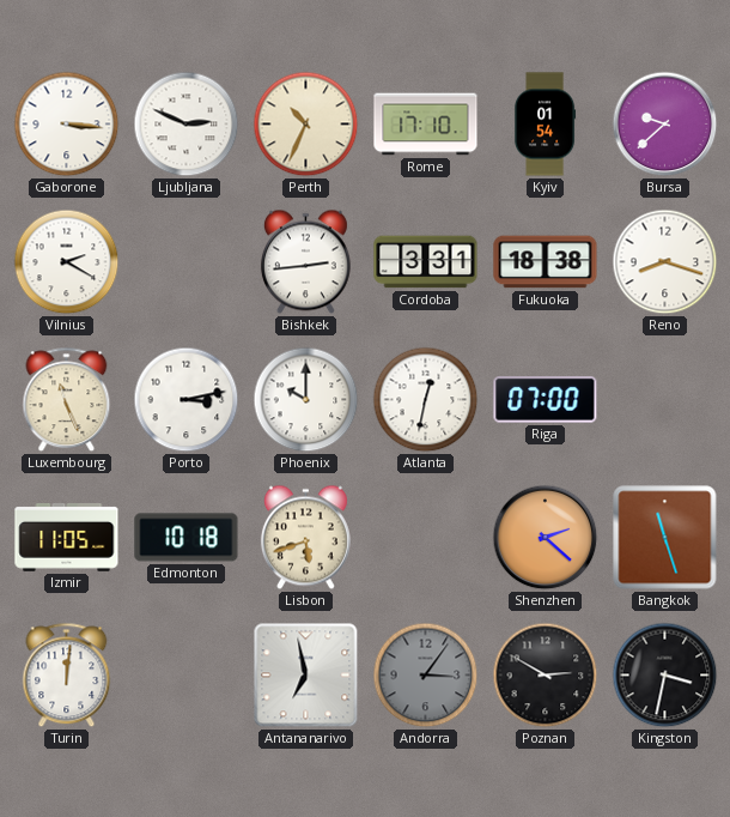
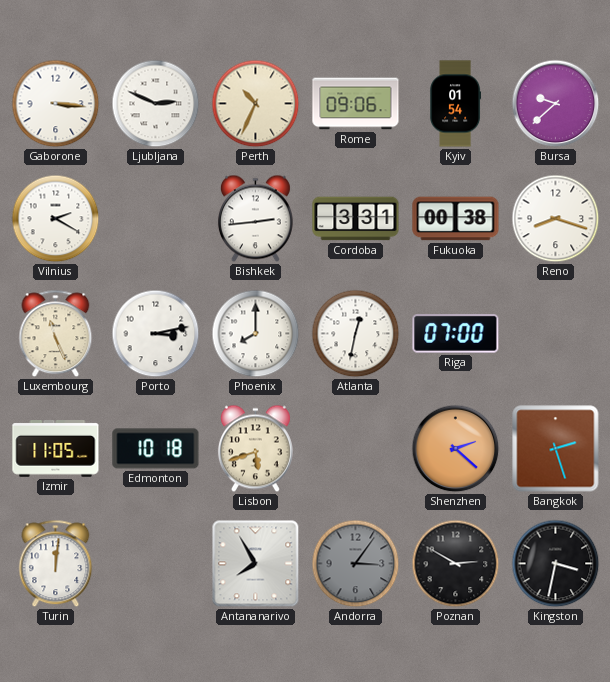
Rome: 17:10 -> 09:06 (356, 104)
Fukuoka: 18:38 -> 00:38 (456, 219)
Phoenix: 10:00 -> 8:00 (256, 334)
Bangkok: 11:27 -> 2:27 (556, 449)
Antananarivo: 6:58 -> 7:55 (256, 564)
